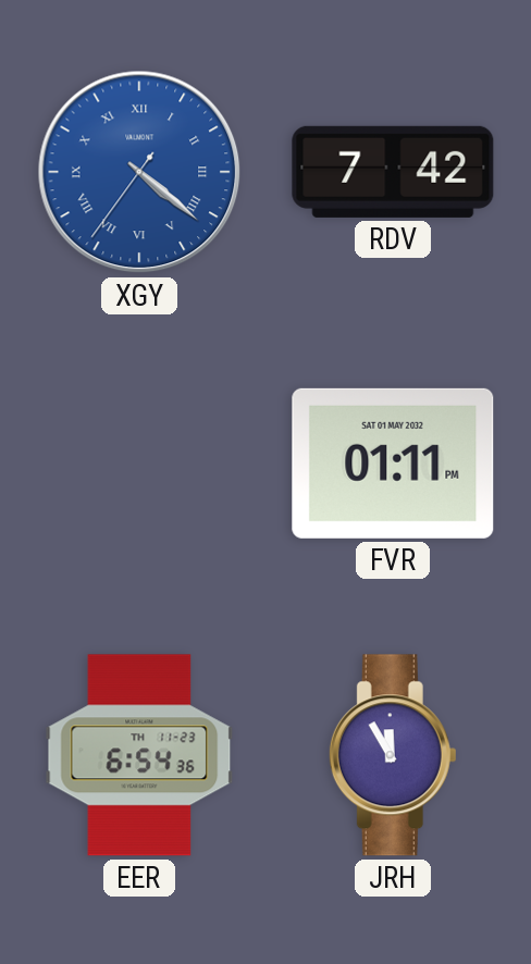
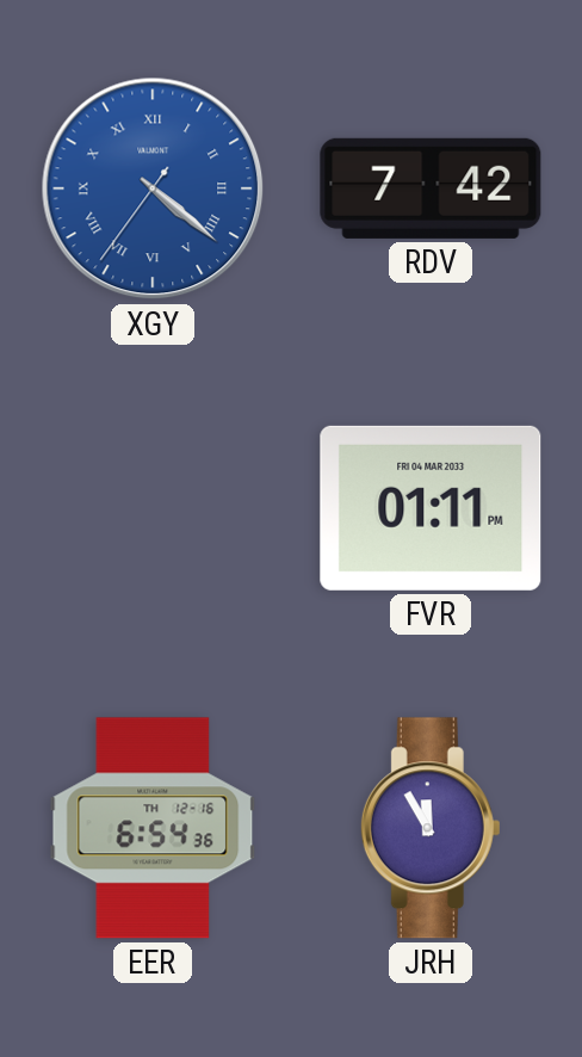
FVR date: SAT 01 MAY 2032 -> FRI 04 MAR 2033 (431, 508)
EER date: TH 11-23 -> TH 12-16 (153, 828)
